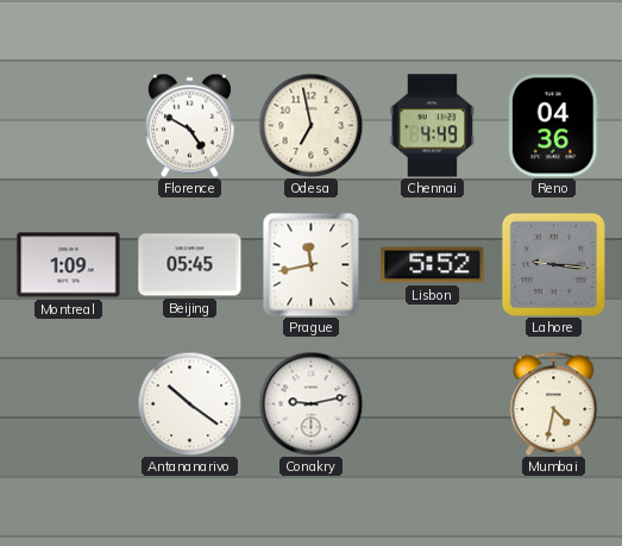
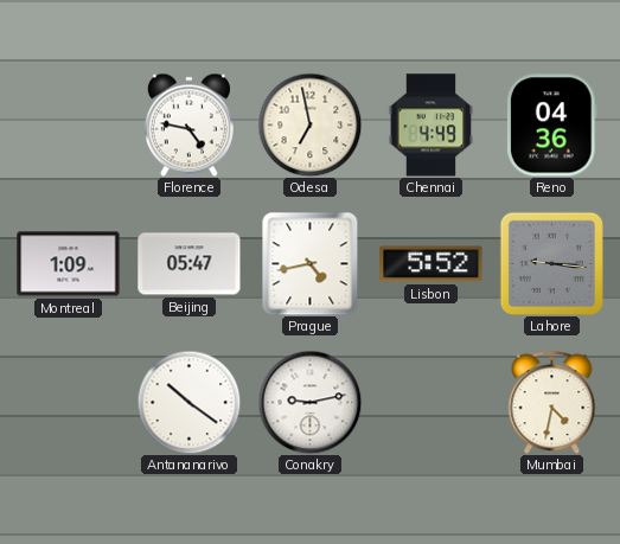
Florence: 4:50 -> 4:47 (188, 124)
Beijing: 05:45 -> 05:47 (190, 264)
Prague: 11:43 -> 4:43 (311, 263)
